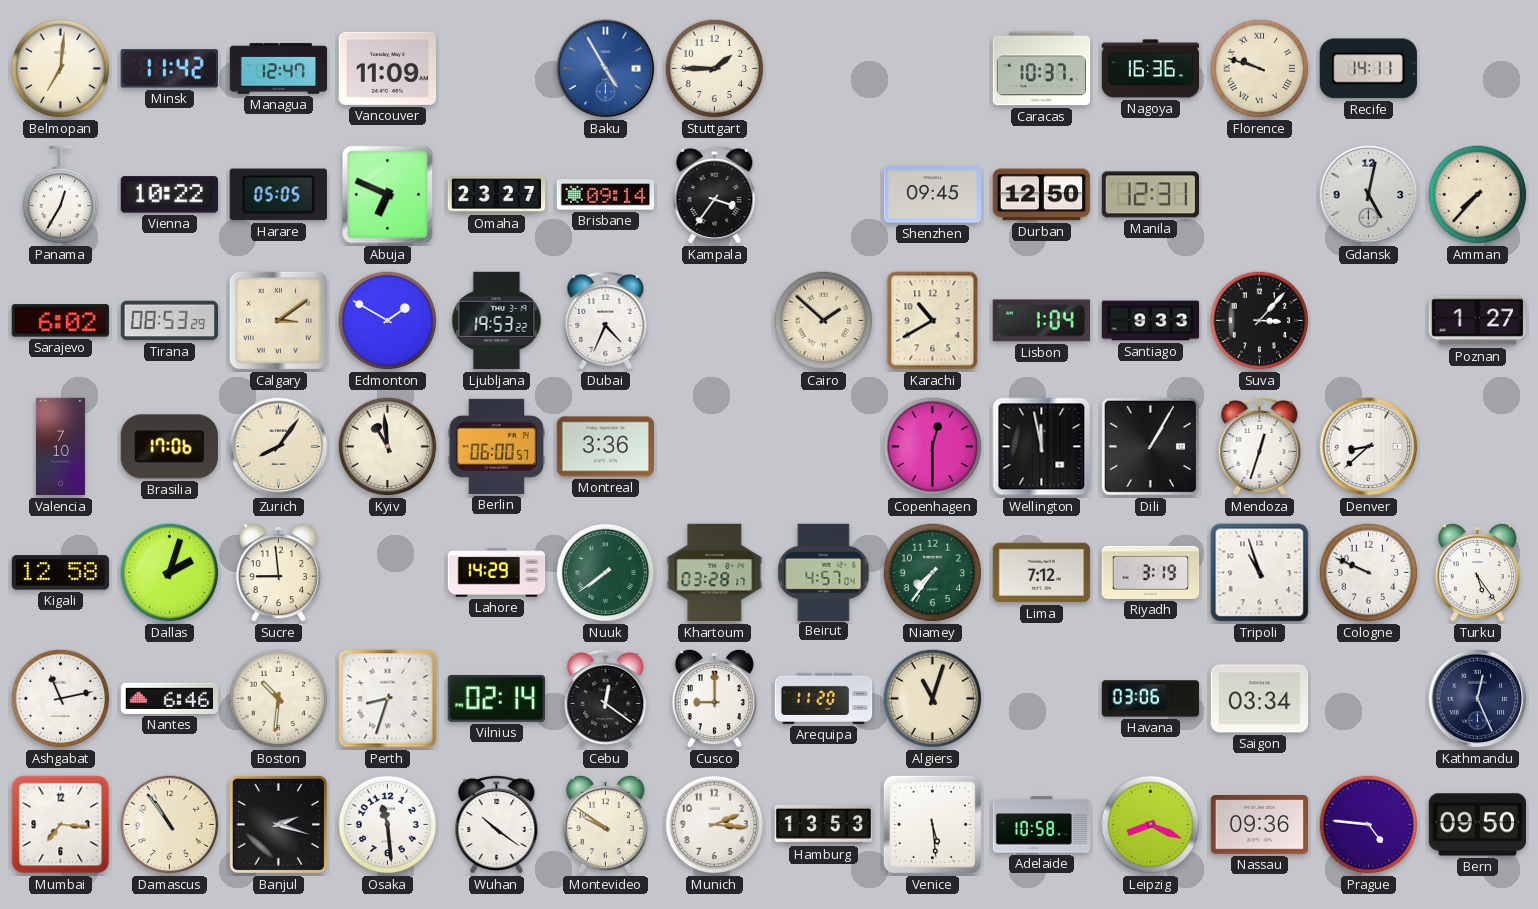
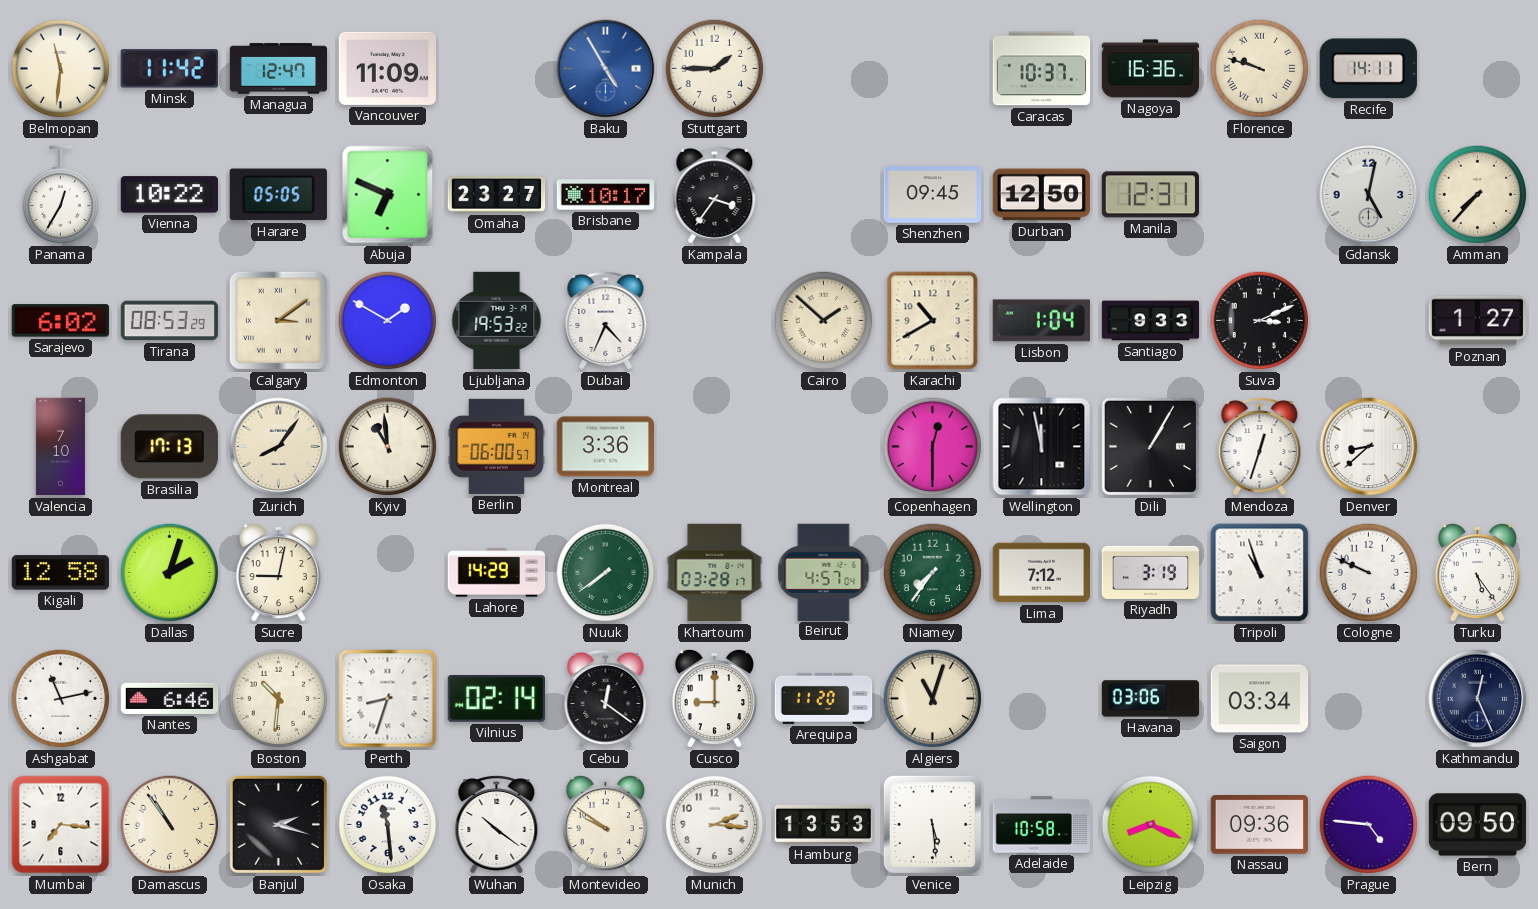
Belmopan: 7:01 -> 11:31 (61, 69)
Brisbane: 09:14 -> 10:17 (606, 195)
Suva: 3:07 -> 3:11 (1260, 321)
Brasilia: 17:06 -> 17:13 (169, 447)
Sucre: 8:59 -> 9:02 (278, 572)
